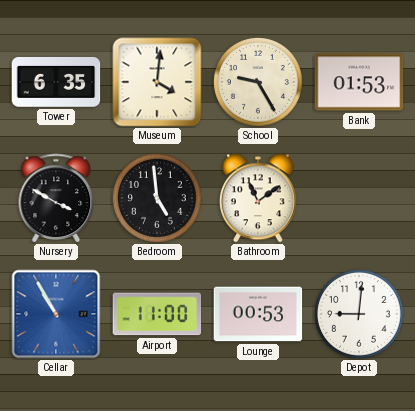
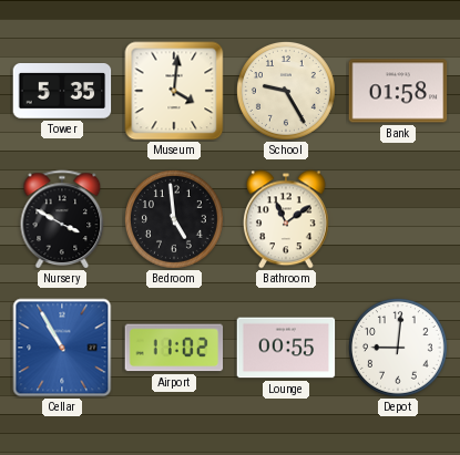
Tower: 6:35 -> 5:35 (62, 92)
Bank: 01:53 -> 01:58 (398, 91)
Airport: 11:00 -> 11:02 (174, 348)
Lounge: 00:53 -> 00:55 (286, 348)
